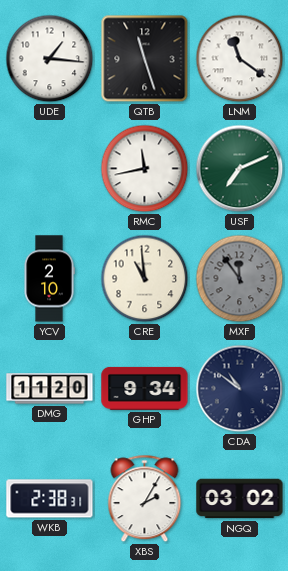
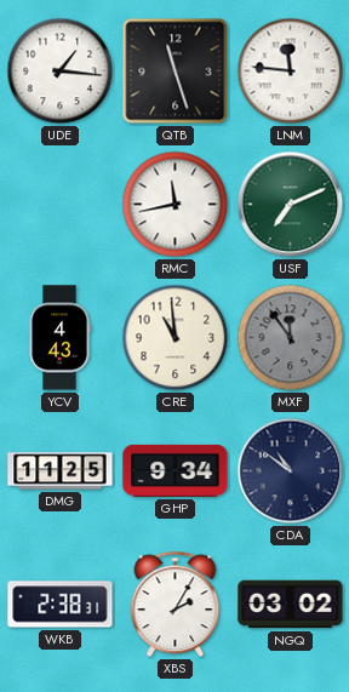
LNM: 11:21 -> 11:46 (291, 72)
YCV: 2:10 -> 4:43 (59, 338)
DMG: 11:20 -> 11:25 (61, 471)
